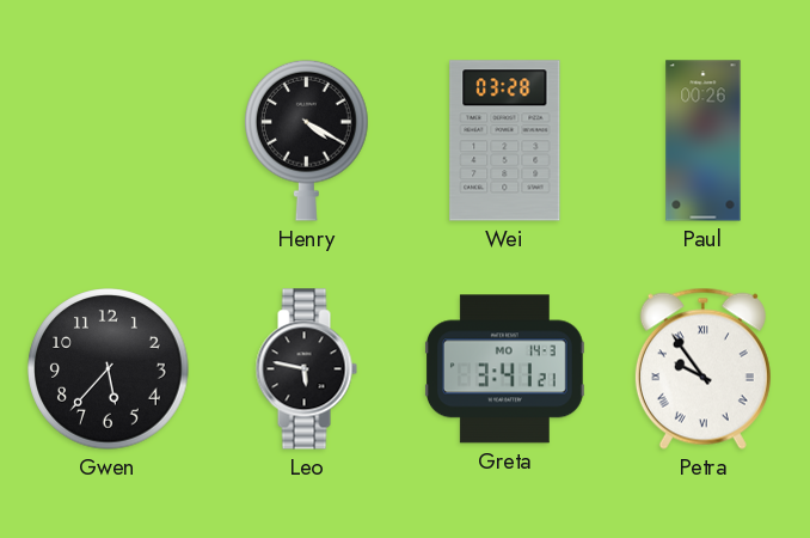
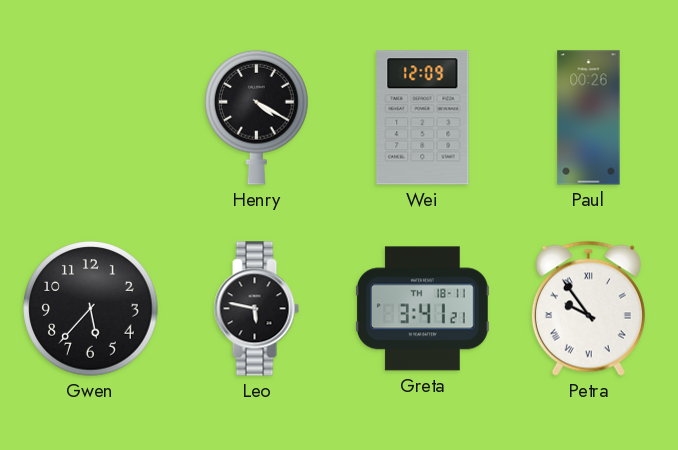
Wei: 03:28 -> 12:09 (423, 118)
Greta date: MO 14-3 -> TH 18-11 (422, 309)
